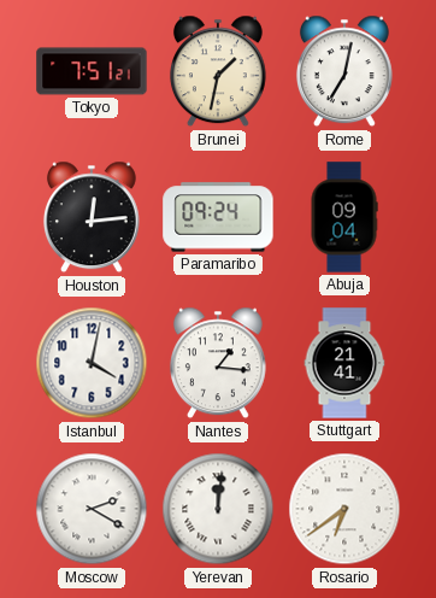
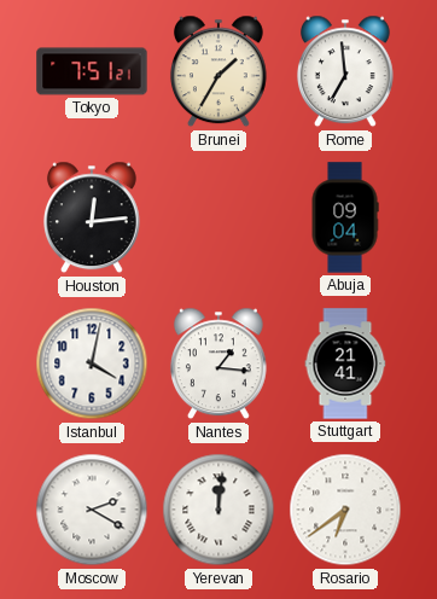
Brunei: 1:32 -> 1:35 (218, 71)
Rome: 7:02 -> 6:59 (345, 71)
Paramaribo: 09:24 -> none (218, 217)
